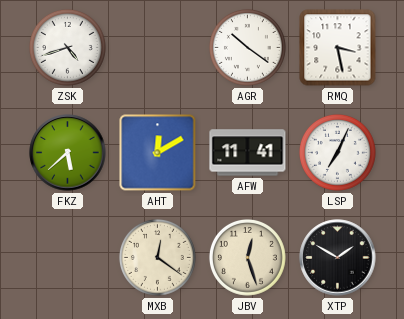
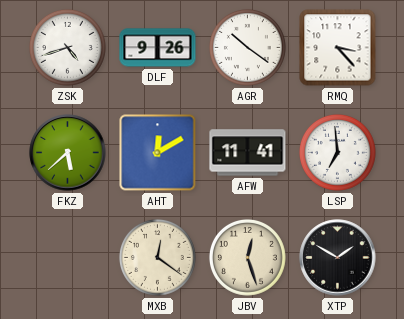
DLF: none -> 9:26 (158, 48)
RMQ: 3:28 -> 3:23 (338, 48)
LSP: 7:04 -> 6:59 (337, 152)
